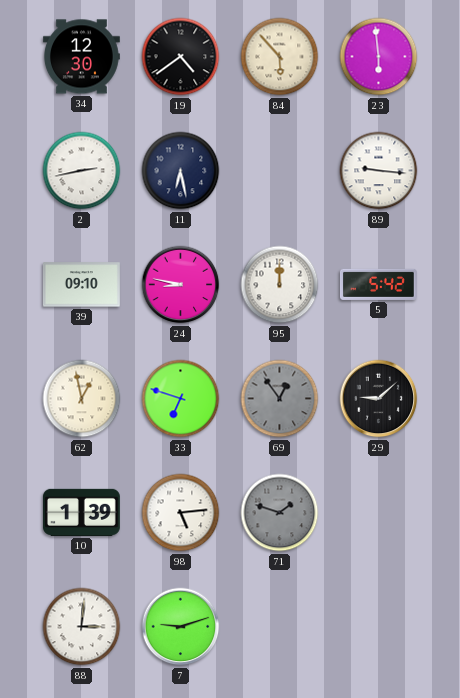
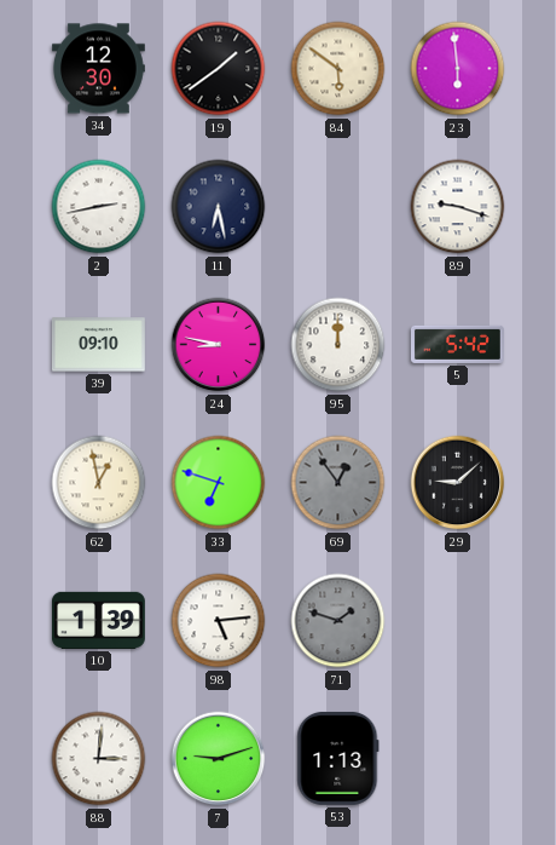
19: 4:39 -> 1:39 (219, 69)
84: 5:53 -> 5:51 (338, 69)
89: 9:16 -> 9:18 (458, 207)
53: none -> 1:13 (338, 758)
